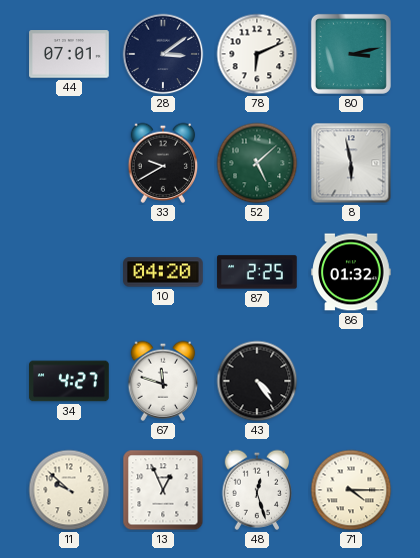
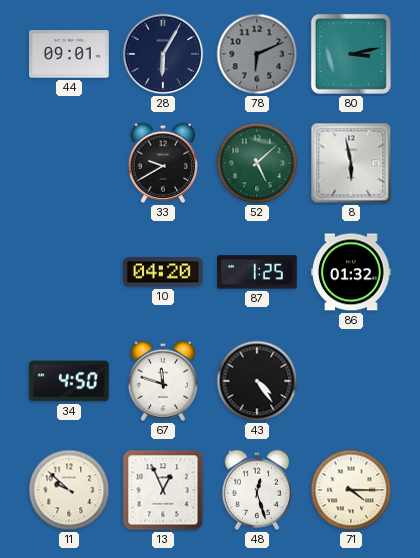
44: 07:01 -> 09:01 (69, 54)
28: 3:09 -> 6:05 (163, 54)
78 dial: white -> grey (257, 54)
87: 2:25 -> 1:25 (257, 272)
34: 4:27 -> 4:50 (69, 381)
